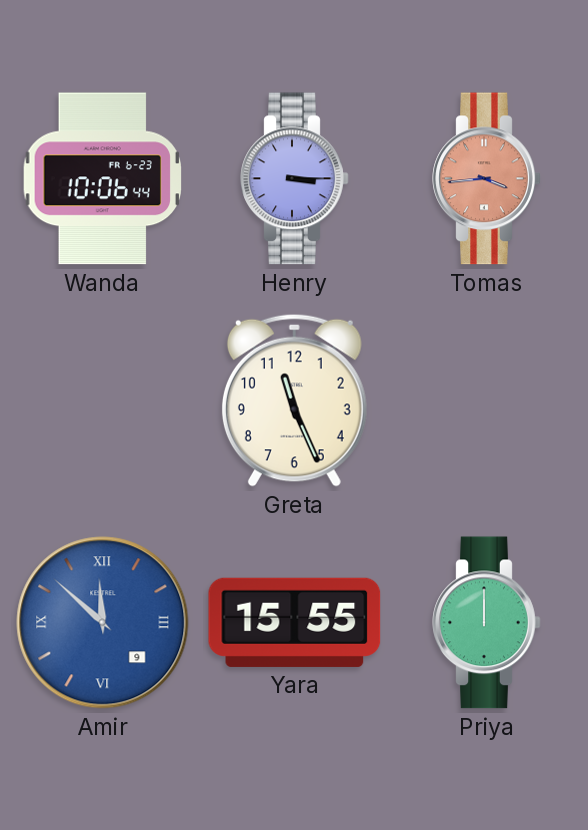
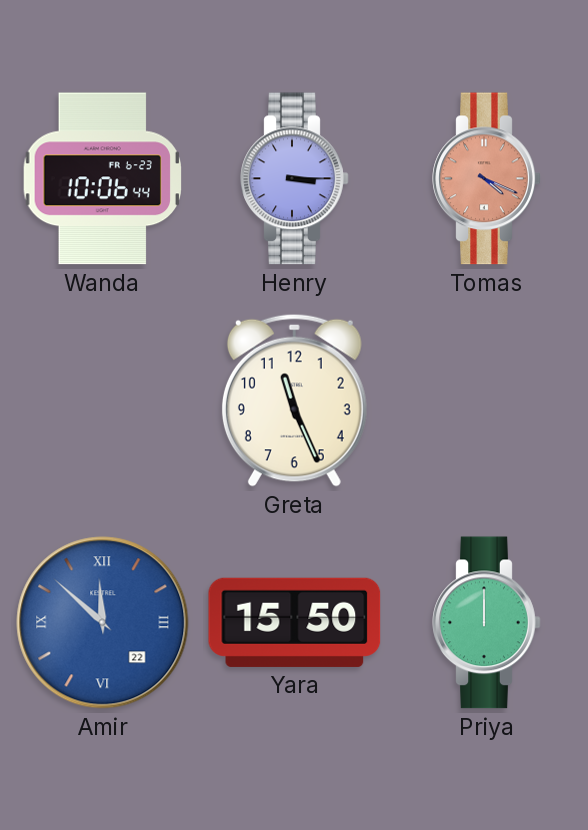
Tomas: 3:44 -> 4:19 (487, 179)
Amir date: 9 -> 22 (103, 623)
Yara: 15:55 -> 15:50 (295, 622)
